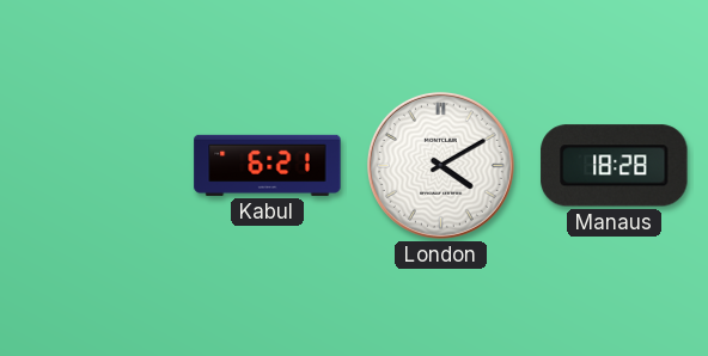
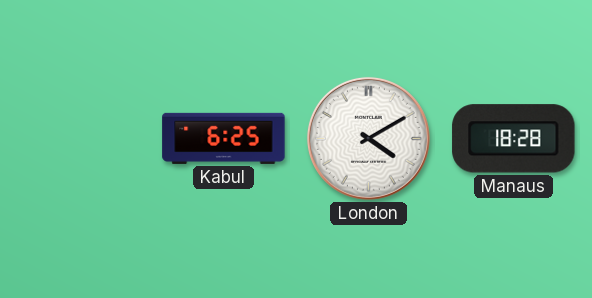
Kabul: 6:21 -> 6:25 (224, 138)
